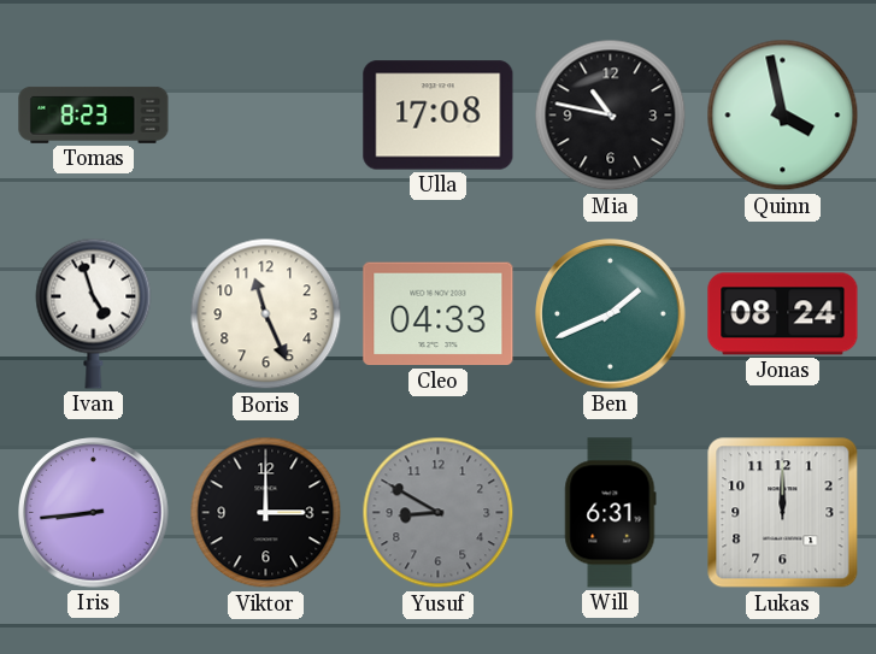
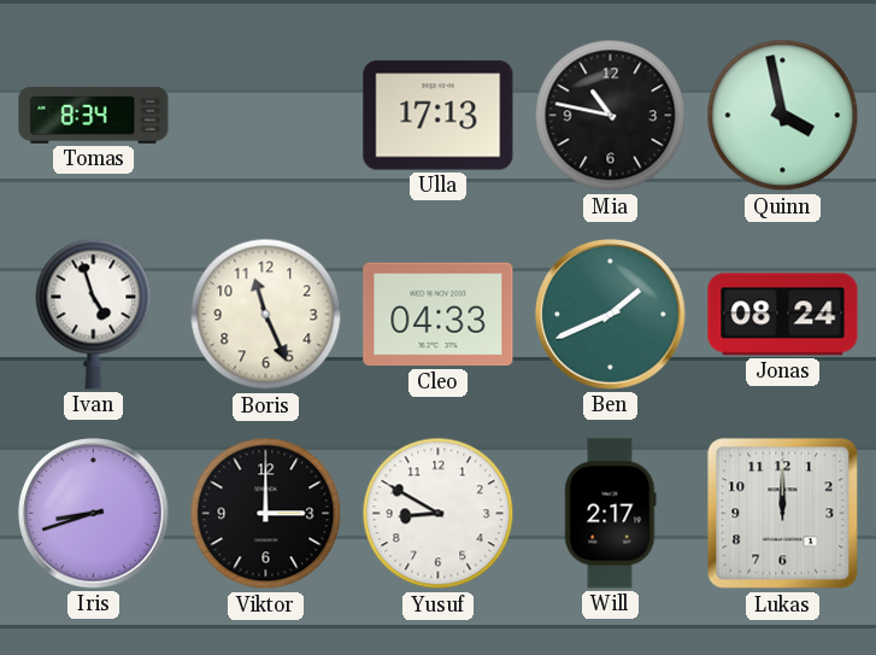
Tomas: 8:23 -> 8:34 (94, 115)
Ulla: 17:08 -> 17:13 (439, 116)
Iris: 8:44 -> 8:42 (94, 514)
Yusuf dial: grey -> white (439, 514)
Will: 6:31 -> 2:17 (611, 514)
